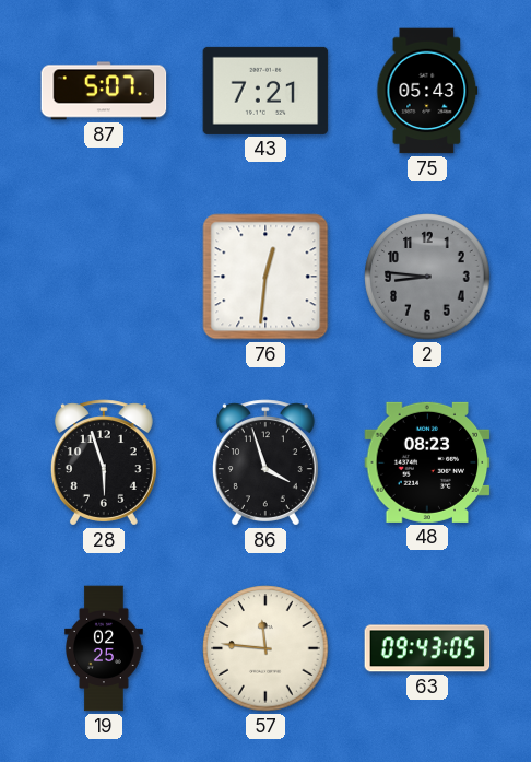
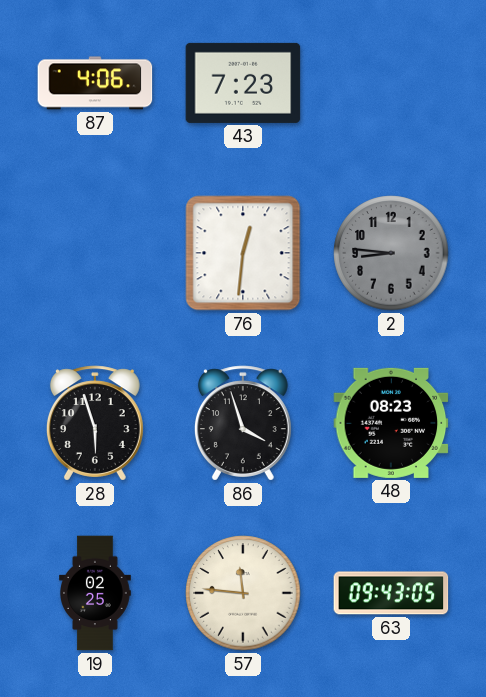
87: 5:07 -> 4:06 (95, 83)
43: 7:21 -> 7:23 (243, 83)
75: 05:43 -> none (427, 91)
